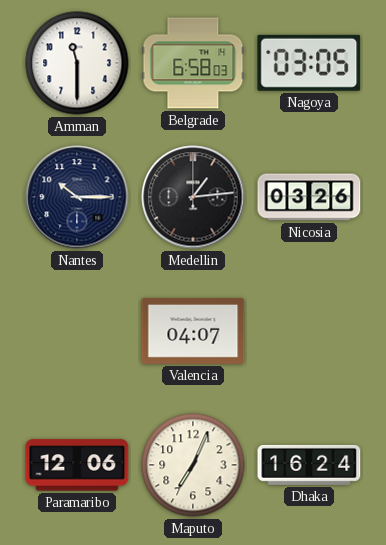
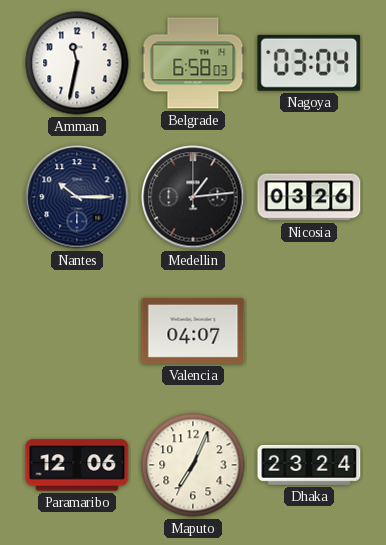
Amman: 11:30 -> 11:32 (77, 63)
Nagoya: 03:05 -> 03:04 (309, 63)
Dhaka: 16:24 -> 23:24 (309, 465)
